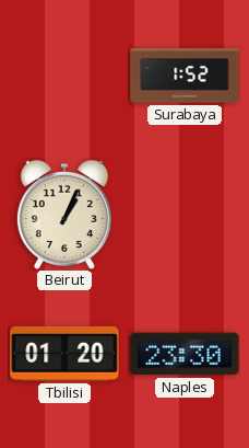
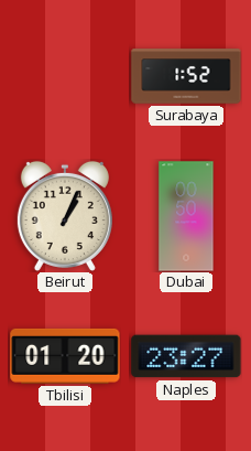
Dubai: none -> 00:50 (186, 216)
Naples: 23:30 -> 23:27 (186, 356)
